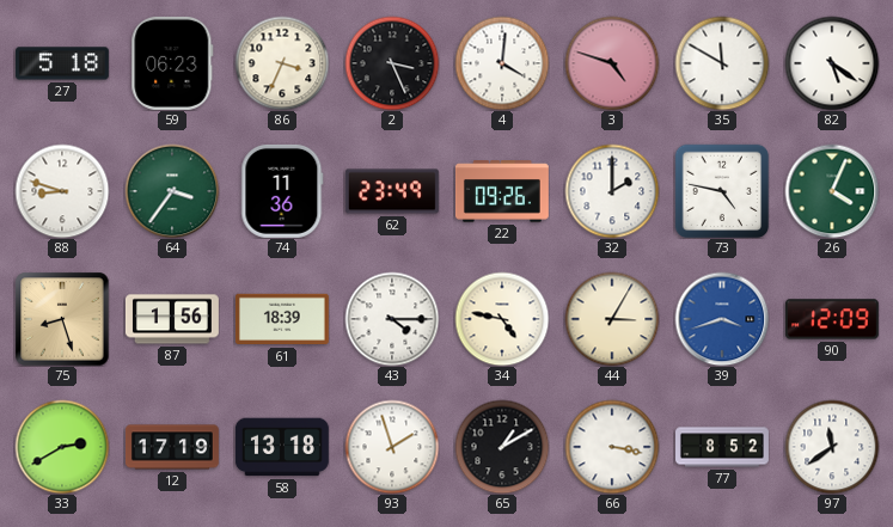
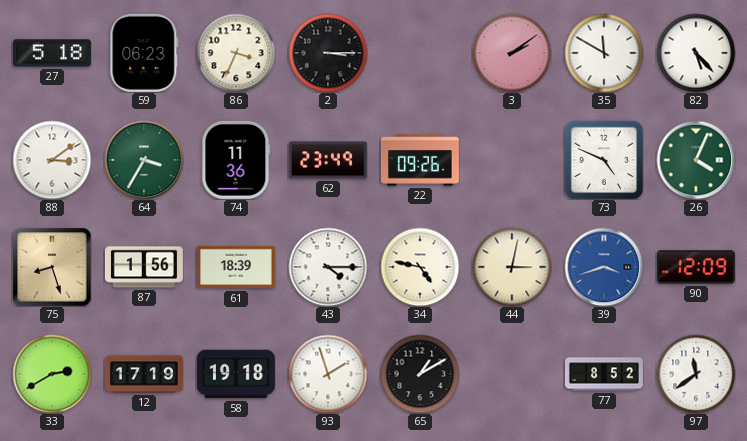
2: 3:26 -> 3:15 (328, 53)
4: 4:01 -> none (502, 63)
3: 4:48 -> 2:09 (512, 53)
82: 5:21 -> 5:23 (696, 53)
88: 8:48 -> 3:09 (52, 160)
64: 3:36 -> 3:35 (144, 160)
32: 2:00 -> none (612, 191)
73: 4:47 -> 4:49 (603, 159)
44: 3:05 -> 3:02 (512, 267)
58: 13:18 -> 19:18 (236, 374)
66: 3:17 -> none (612, 447)
